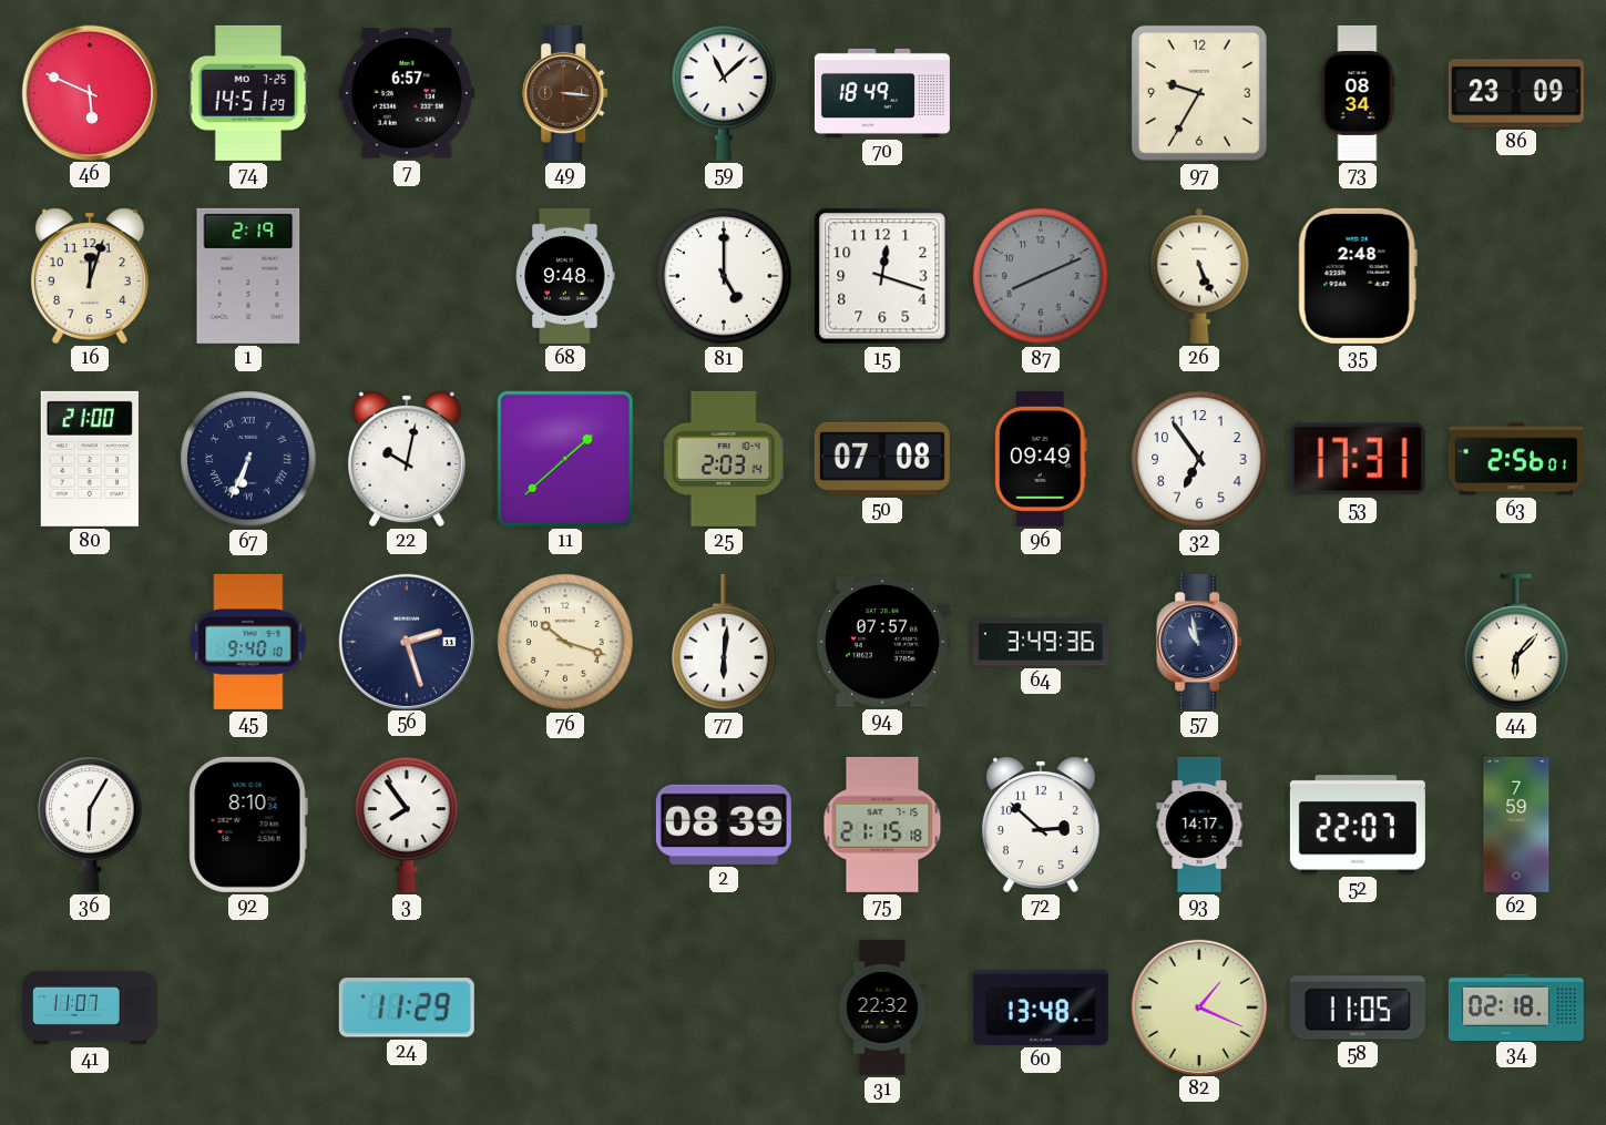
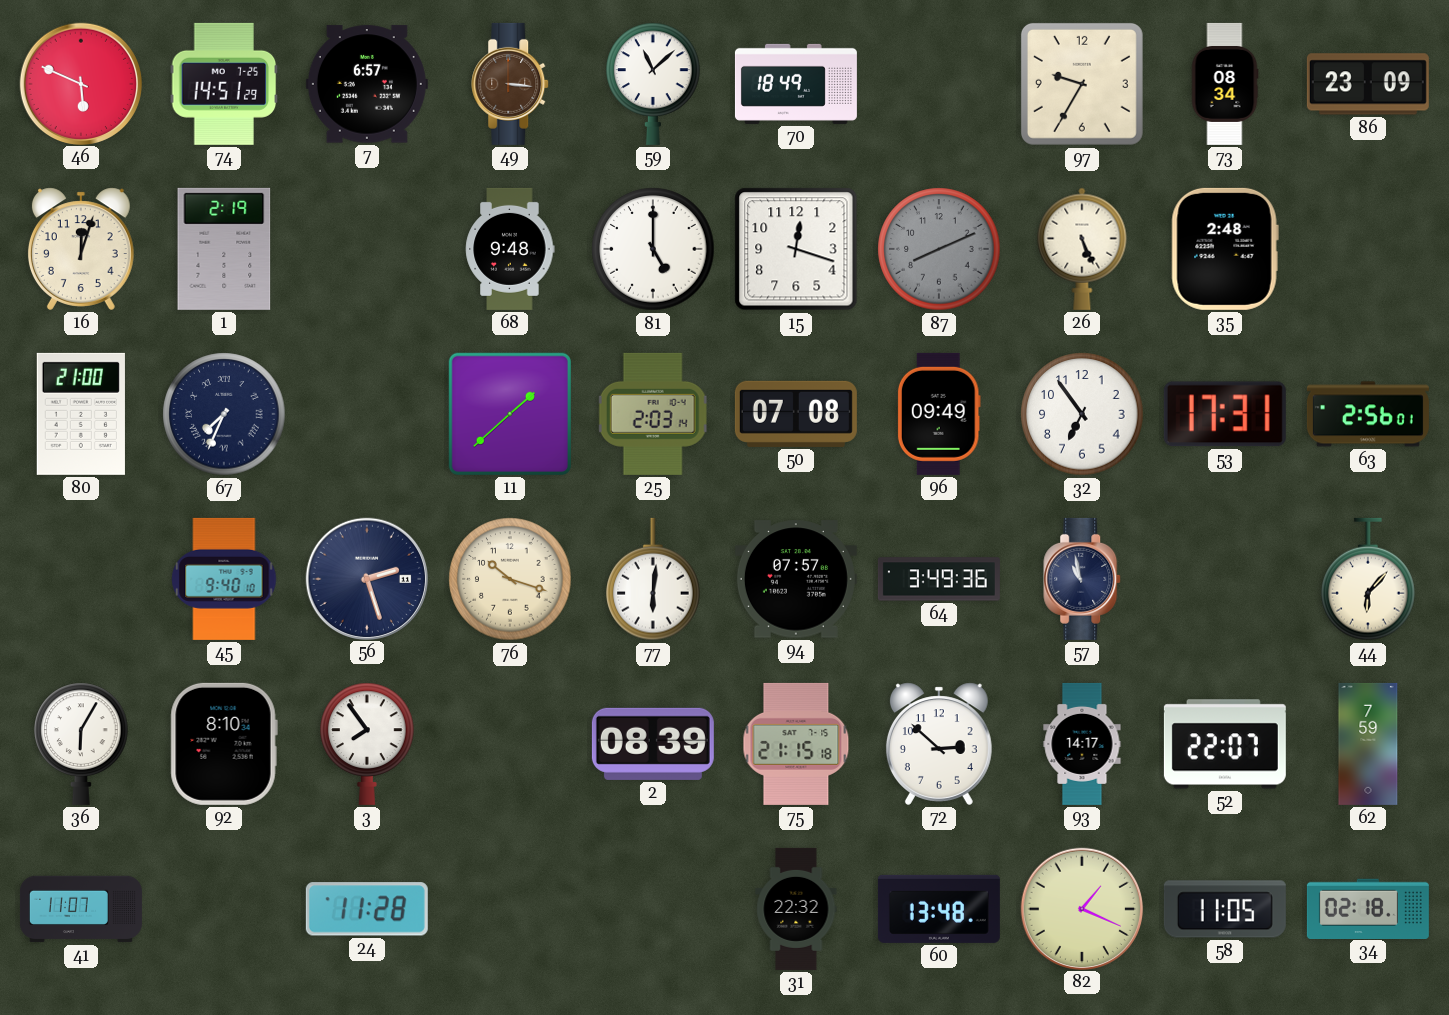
67: 6:34 -> 7:34 (224, 414)
22: 10:02 -> none (407, 459)
24: 11:29 -> 11:28 (367, 909)
